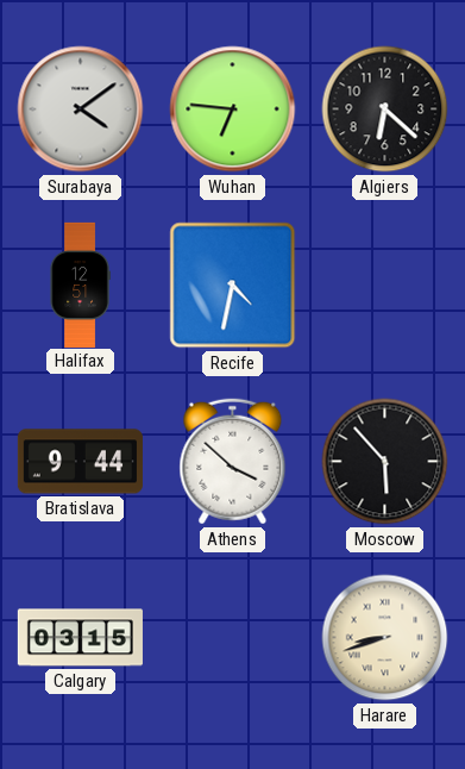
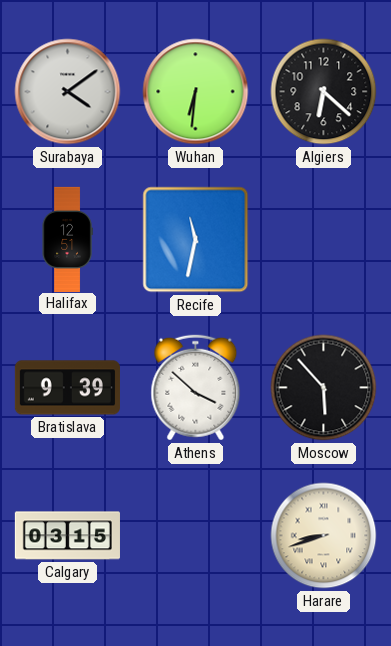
Wuhan: 6:46 -> 6:31 (196, 92)
Recife: 4:32 -> 11:32 (196, 240)
Bratislava: 9:44 -> 9:39 (67, 388)
